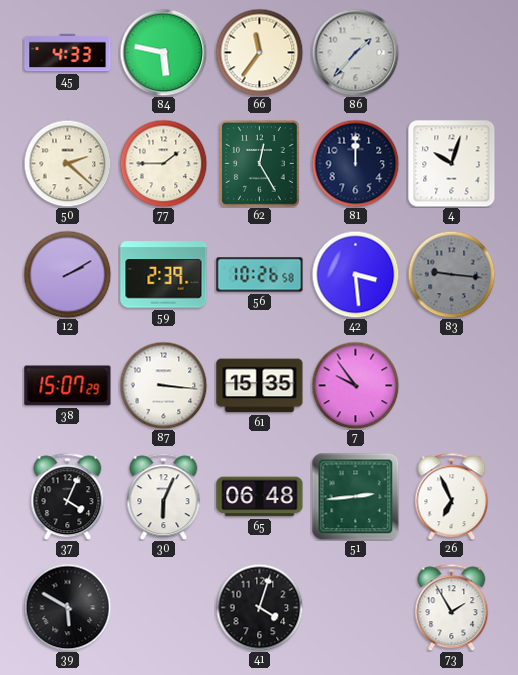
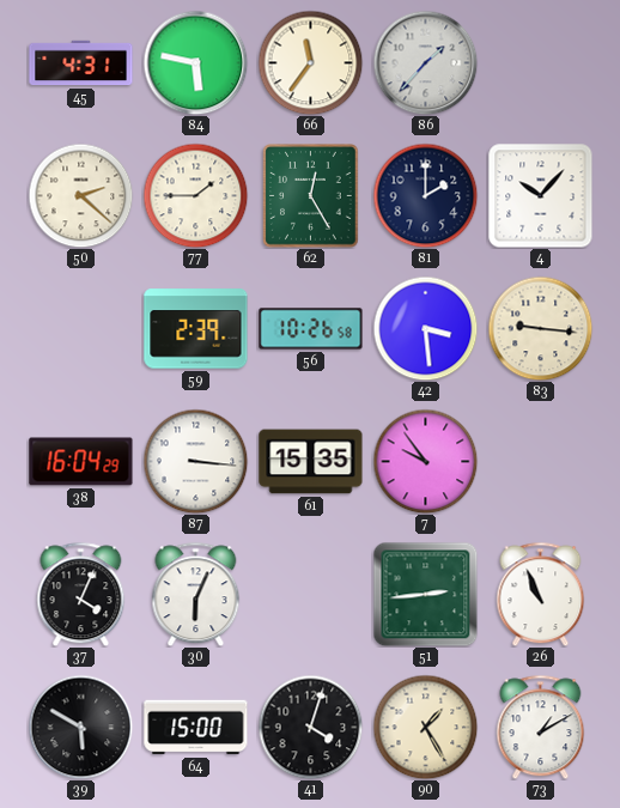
45: 4:33 -> 4:31 (81, 63)
81: 12:00 -> 2:00 (425, 195)
4: 10:03 -> 10:07 (541, 196)
12: 2:10 -> none (67, 274)
83 dial: grey -> cream (540, 328)
38: 15:07 -> 16:04 (81, 462)
65: 06:48 -> none (260, 497)
26: 6:56 -> 10:56 (541, 594)
64: none -> 15:00 (196, 728)
90: none -> 1:25 (425, 727)
73: 1:55 -> 1:10 (541, 727)
